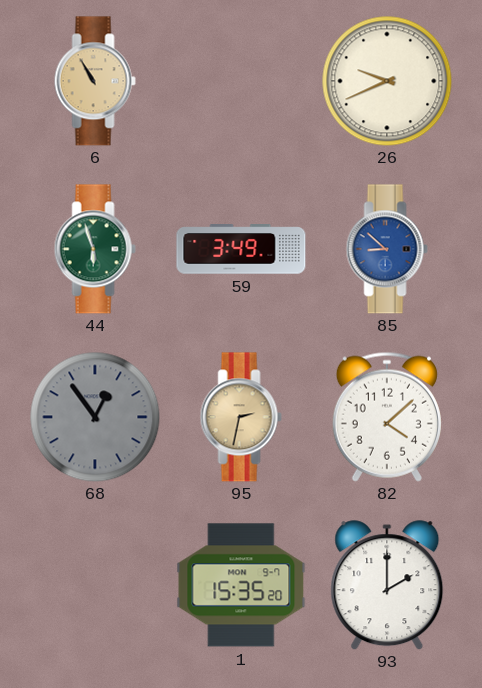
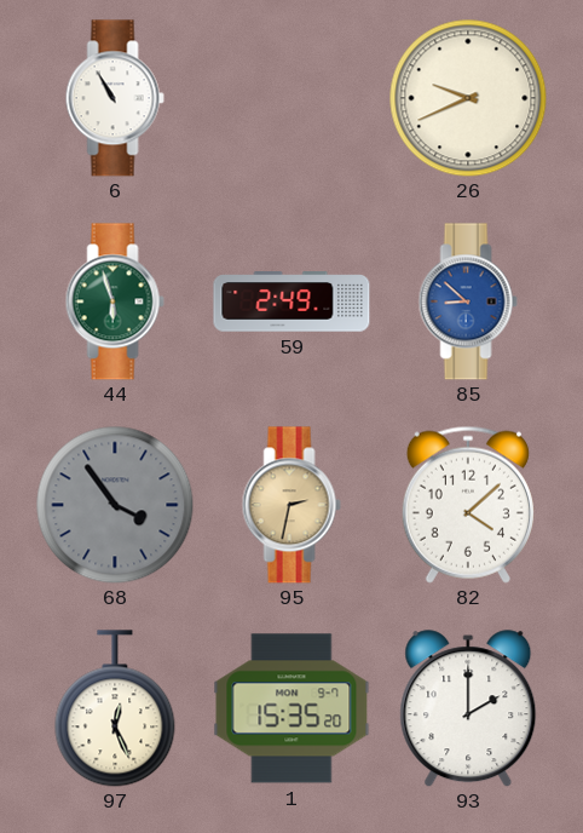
6 dial: champagne -> white (115, 98)
59: 3:49 -> 2:49 (291, 301)
68: 12:54 -> 3:54 (115, 505)
97: none -> 12:26 (115, 708)
